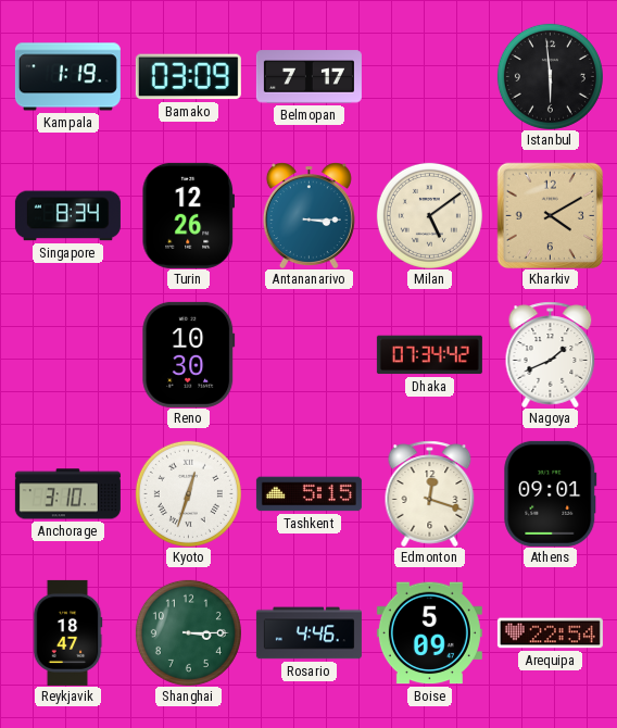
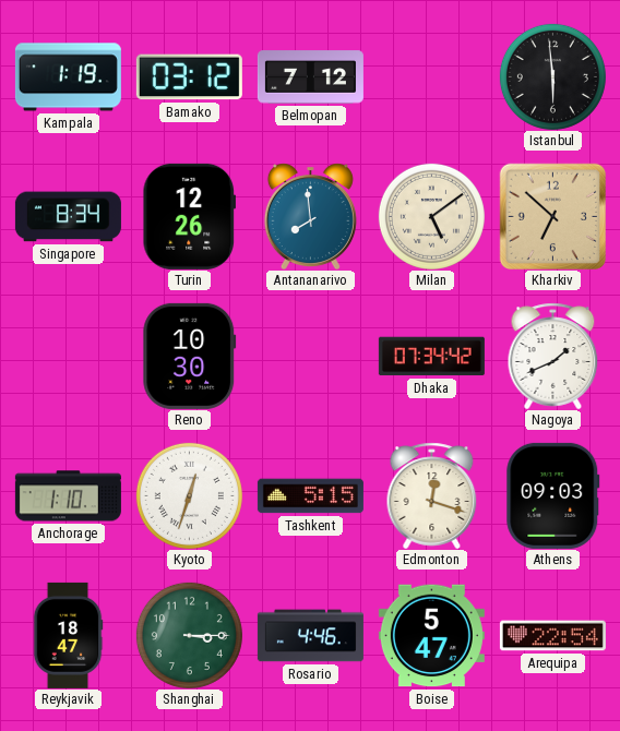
Bamako: 03:09 -> 03:12 (189, 77)
Belmopan: 7:17 -> 7:12 (310, 77)
Antananarivo: 3:15 -> 7:59 (310, 216)
Kharkiv: 4:10 -> 6:52 (552, 216)
Anchorage: 3:10 -> 1:10 (68, 496)
Athens: 09:01 -> 09:03 (553, 495)
Boise: 5:09 -> 5:47 (431, 636)
